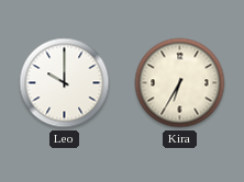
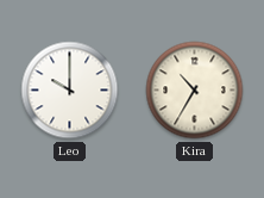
Kira: 6:35 -> 10:35 (195, 91)
